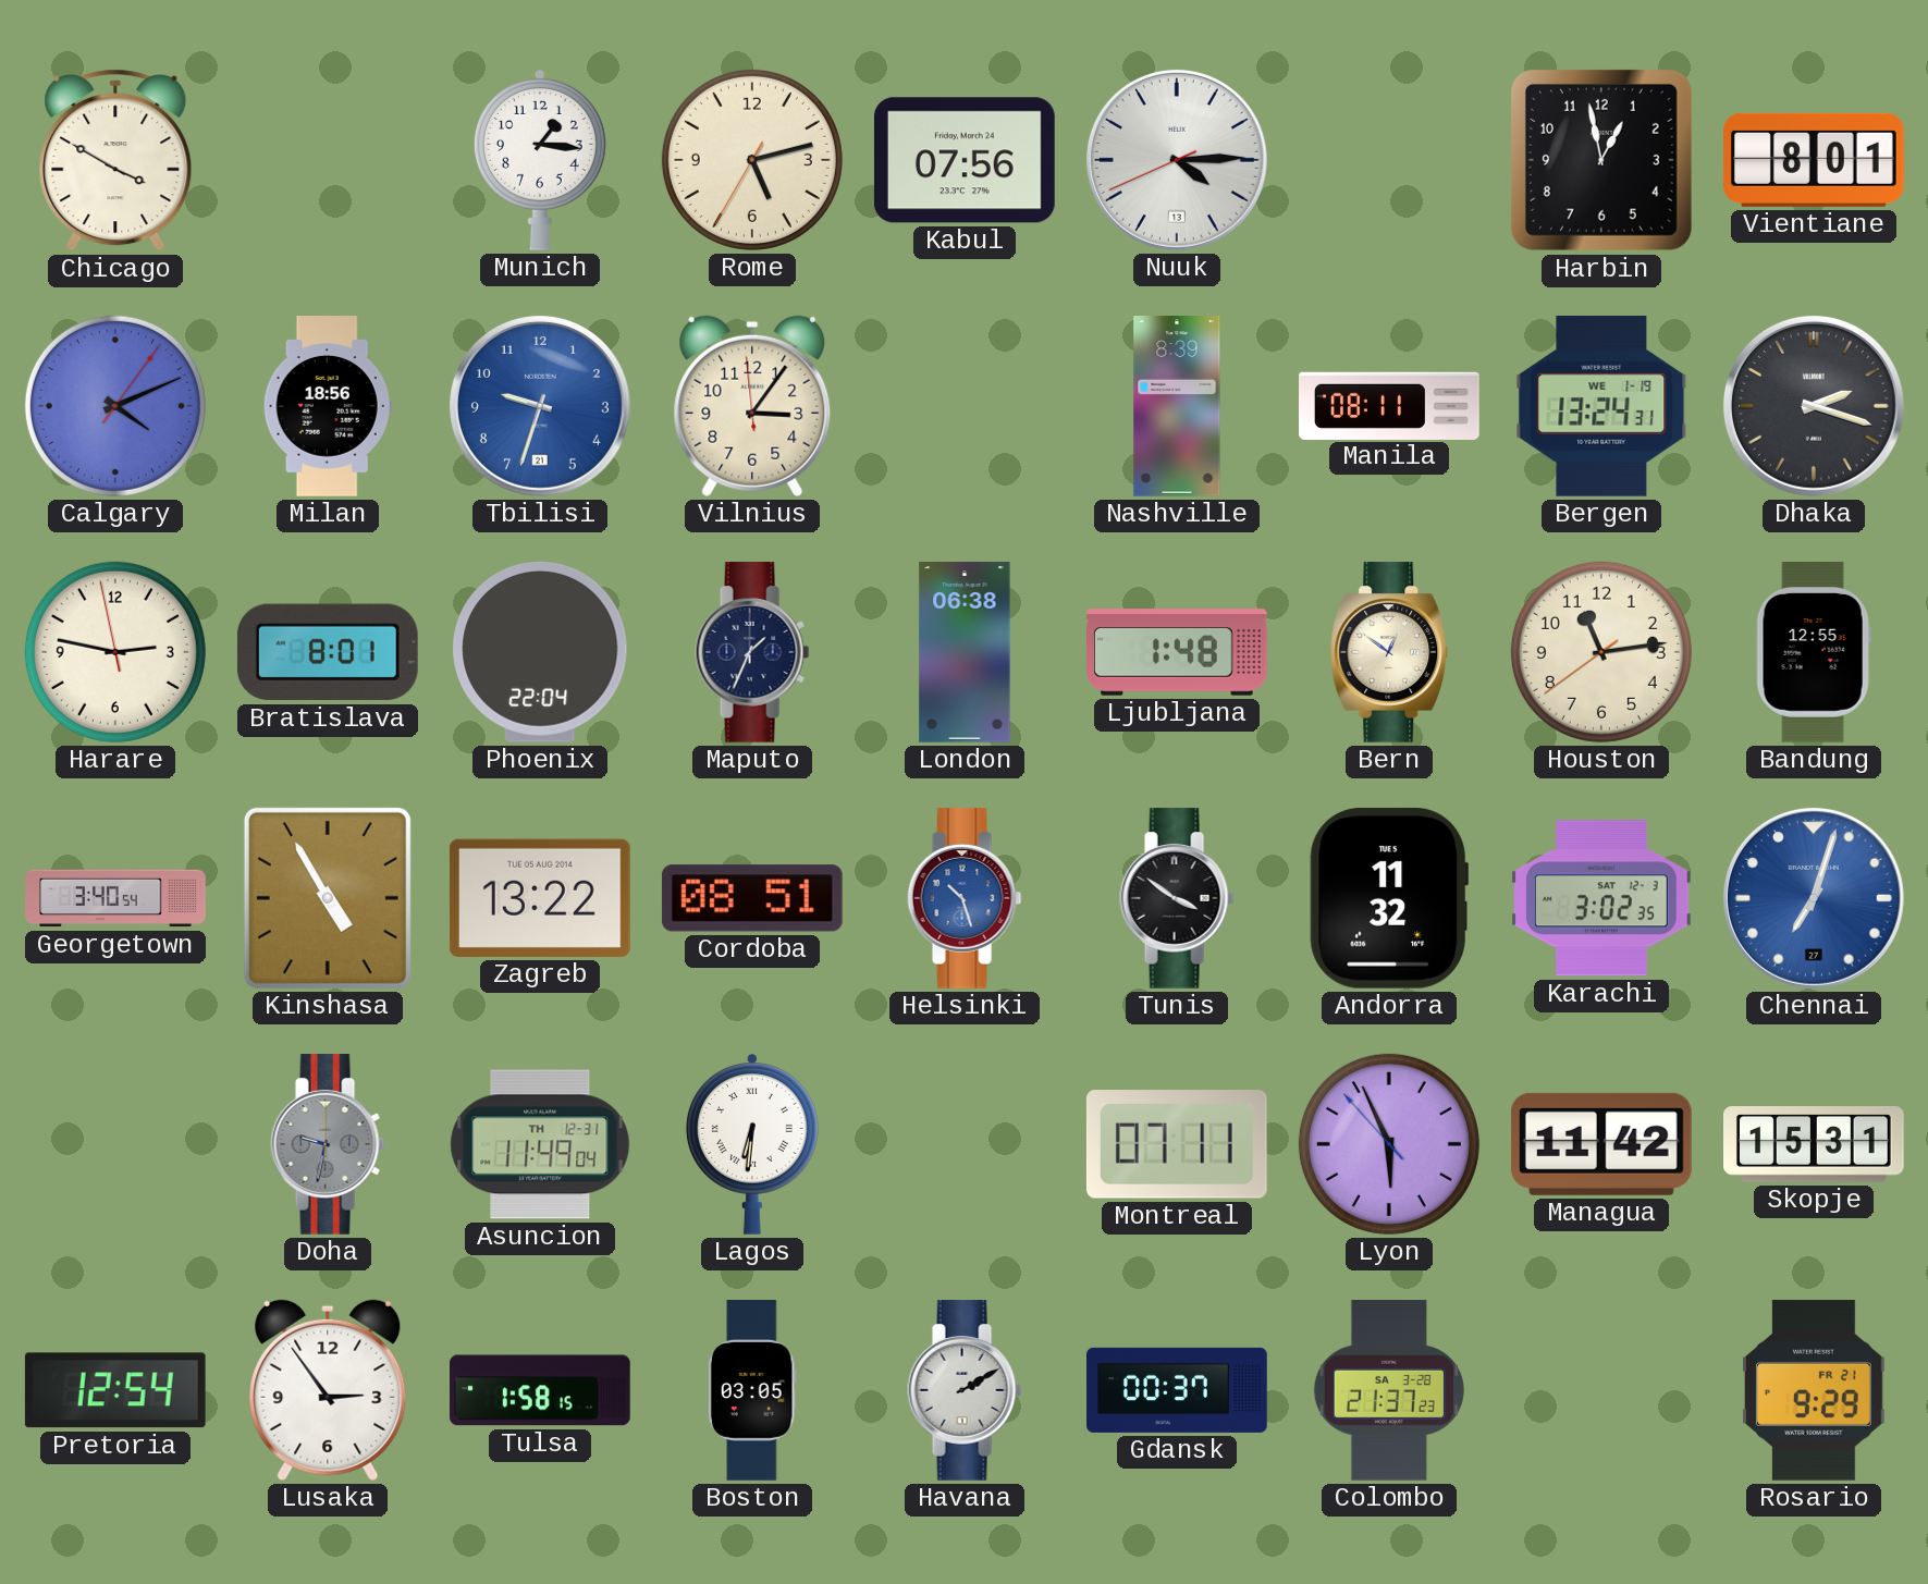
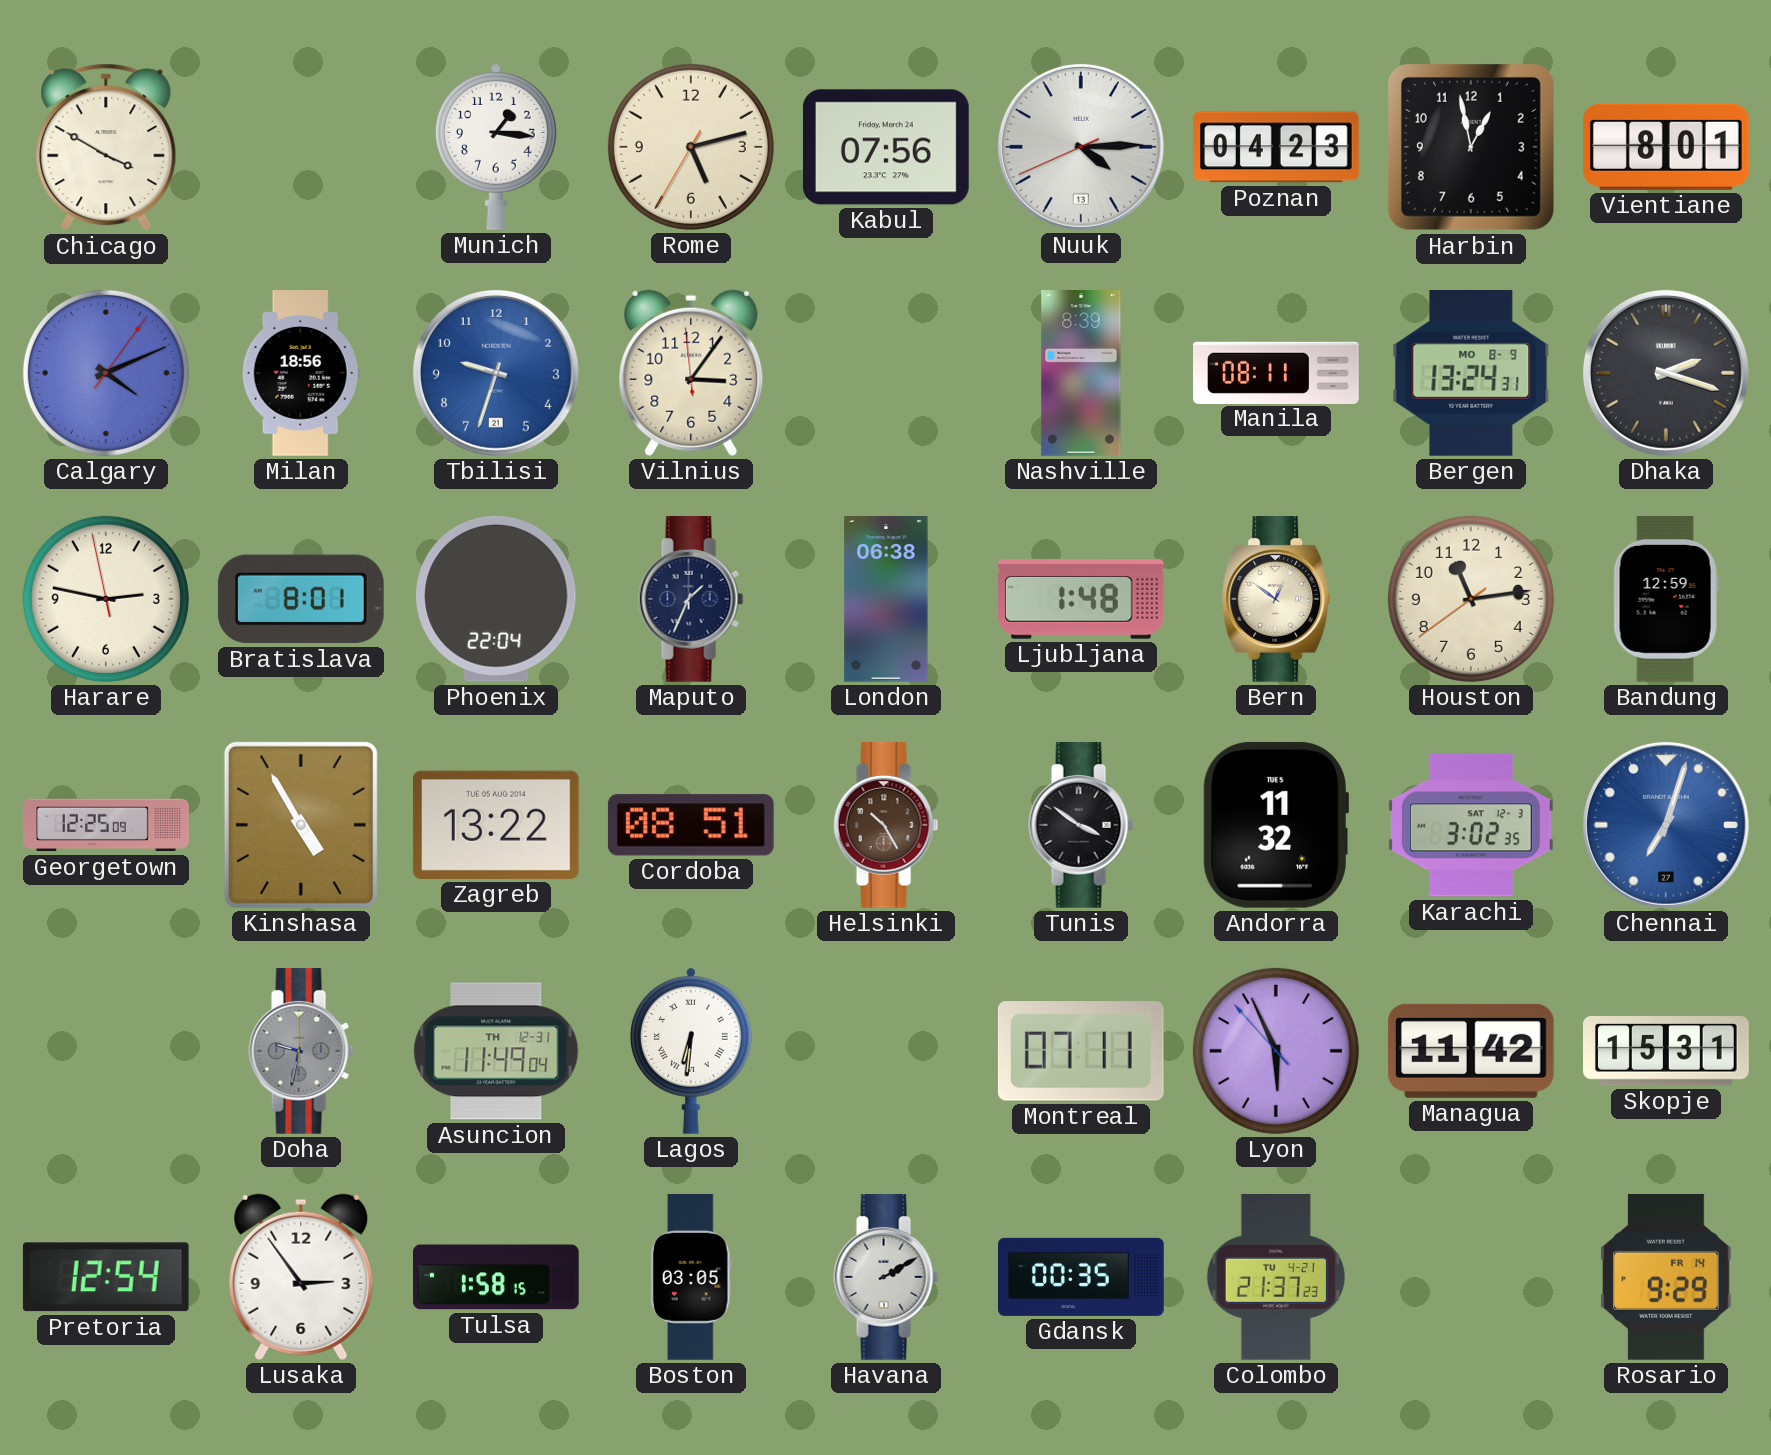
Poznan: none -> 04:23 (1277, 147)
Bergen date: WE 1-19 -> MO 8-9 (1471, 373)
Bandung: 12:55 -> 12:59 (1666, 600)
Georgetown: 3:40 -> 12:25 (106, 825)
Helsinki: 10:27 -> 10:25 (886, 826)
Helsinki dial: blue -> brown (886, 826)
Gdansk: 00:37 -> 00:35 (1081, 1277)
Colombo date: SA 3-28 -> TU 4-21 (1276, 1278)
Rosario date: FR 21 -> FR 14 (1667, 1277)
